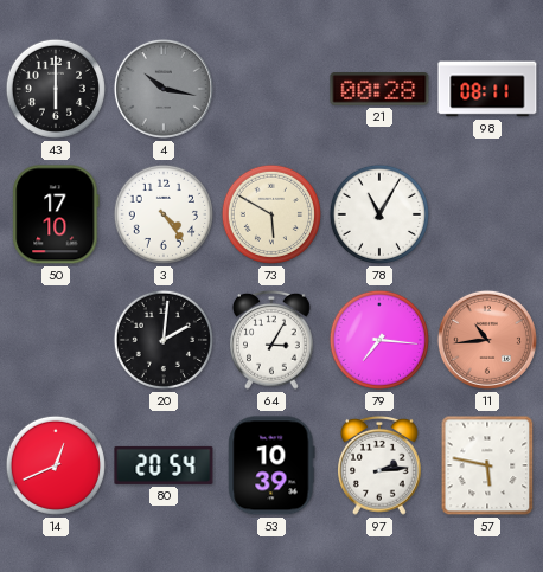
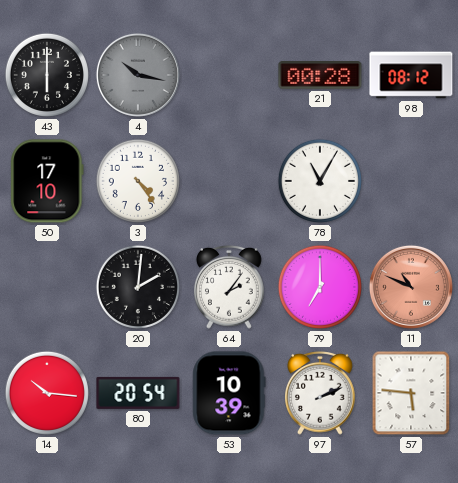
98: 08:11 -> 08:12 (411, 75)
73: 5:50 -> none (271, 214)
64: 3:05 -> 2:06 (230, 287)
79: 7:16 -> 7:00 (320, 287)
11: 10:44 -> 10:49 (411, 287)
14: 12:41 -> 10:16 (47, 393)
97: 2:14 -> 2:11 (321, 393)
57: 5:47 -> 5:46 (411, 393)
